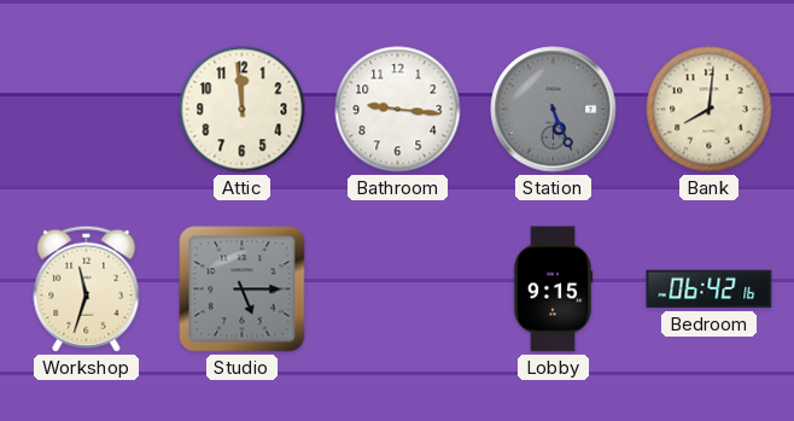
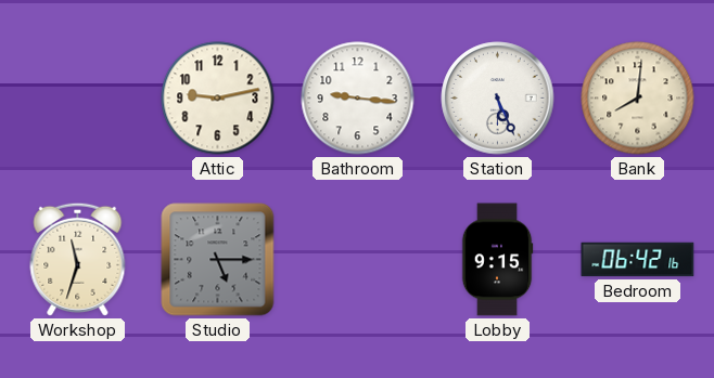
Attic: 11:59 -> 9:13 (218, 99)
Station dial: grey -> white (498, 99)
